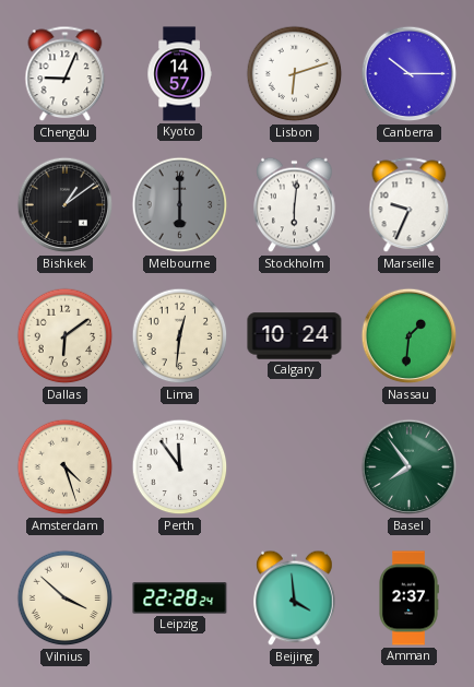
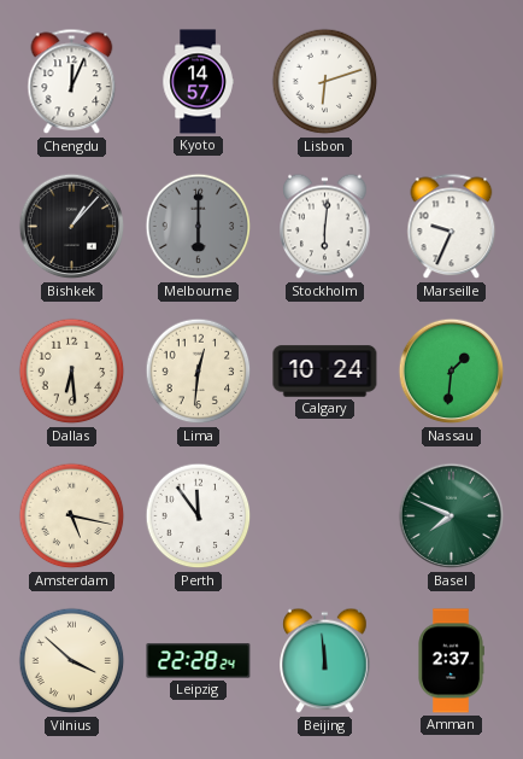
Chengdu: 9:04 -> 12:04 (72, 82)
Canberra: 10:15 -> none (410, 74)
Bishkek: 1:09 -> 1:07 (72, 227)
Dallas: 6:09 -> 6:29 (72, 372)
Amsterdam: 4:27 -> 5:17 (72, 516)
Basel: 7:54 -> 7:49 (452, 516)
Beijing: 3:59 -> 11:59 (325, 661)
